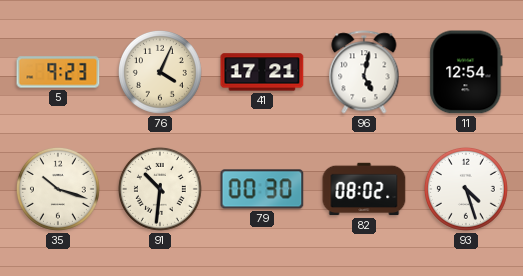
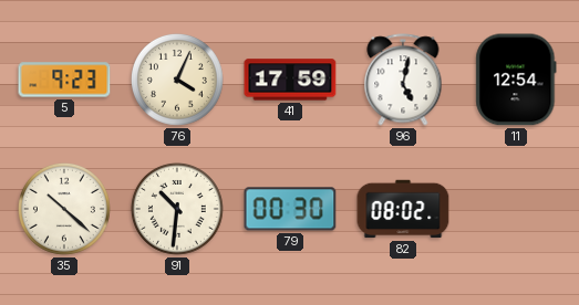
41: 17:21 -> 17:59 (290, 80)
35: 10:18 -> 10:22 (64, 209)
93: 4:27 -> none (466, 189)
